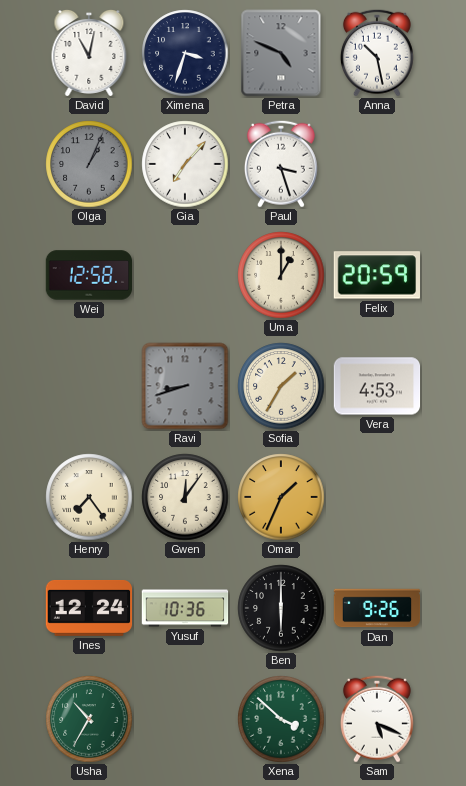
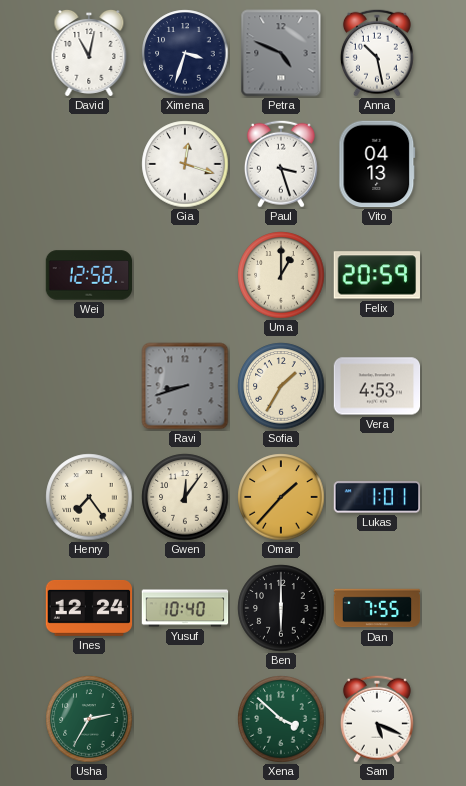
Olga: 1:04 -> none (89, 164)
Gia: 7:07 -> 12:18 (185, 164)
Vito: none -> 04:13 (377, 164)
Omar: 1:34 -> 1:37 (281, 497)
Lukas: none -> 1:01 (377, 497)
Yusuf: 10:36 -> 10:40 (185, 608)
Dan: 9:26 -> 7:55 (377, 608)
Usha: 10:35 -> 2:35 (89, 719)
